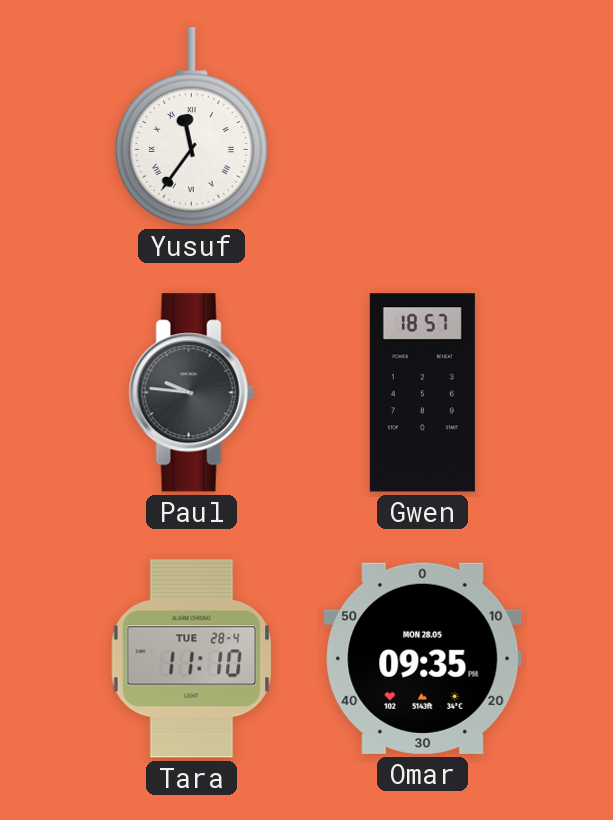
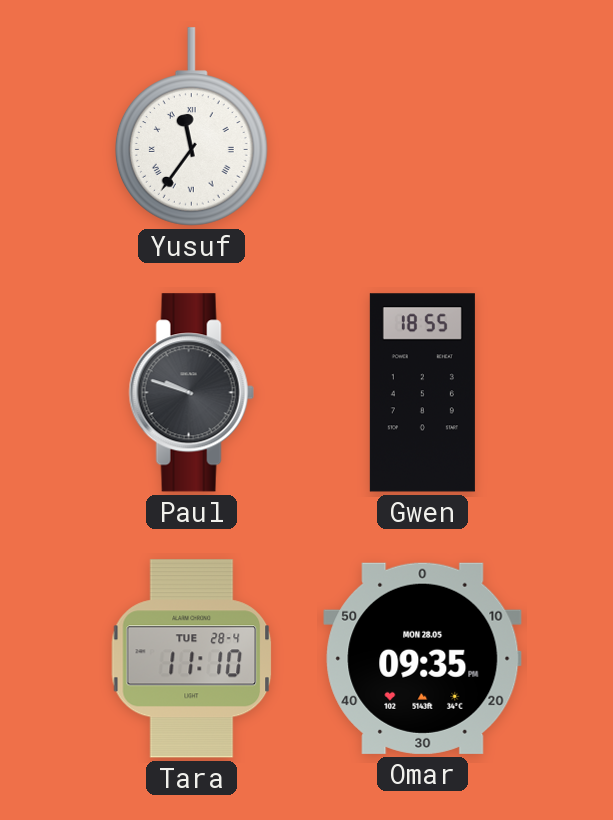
Paul: 9:46 -> 9:48 (191, 393)
Gwen: 18:57 -> 18:55 (422, 393)
